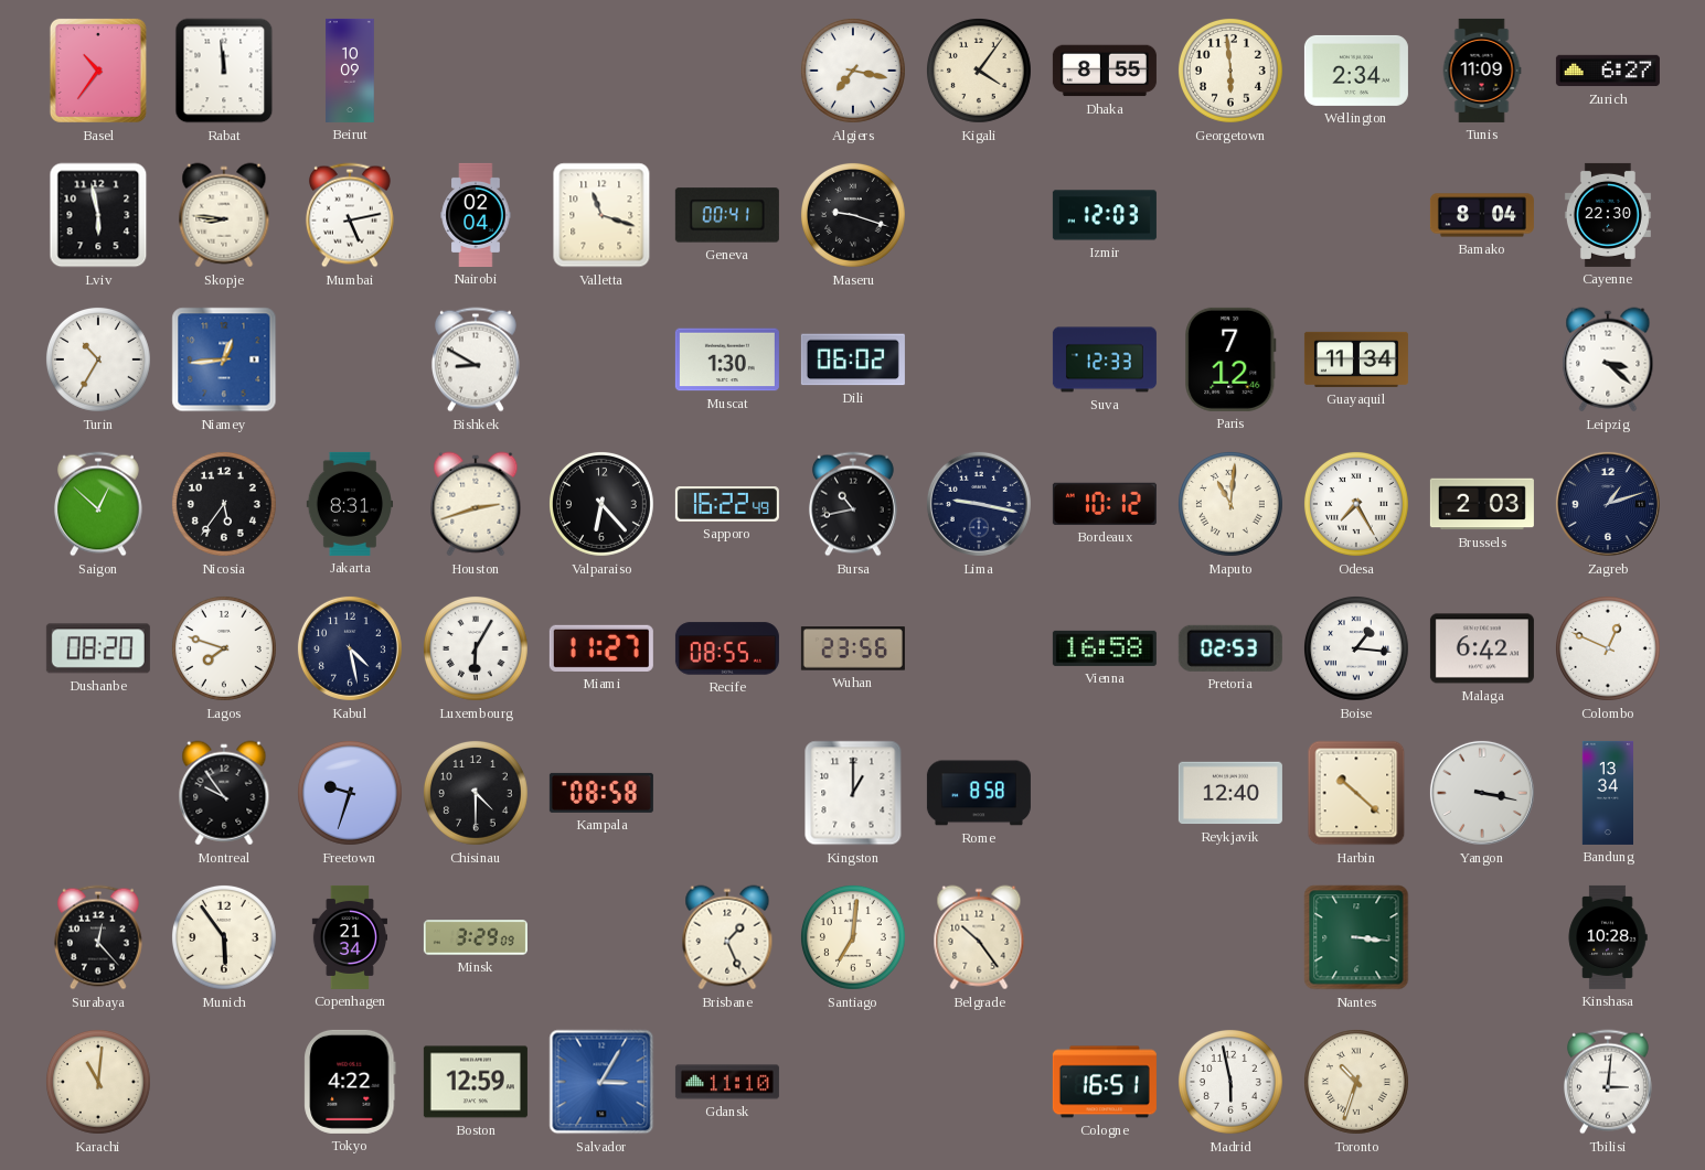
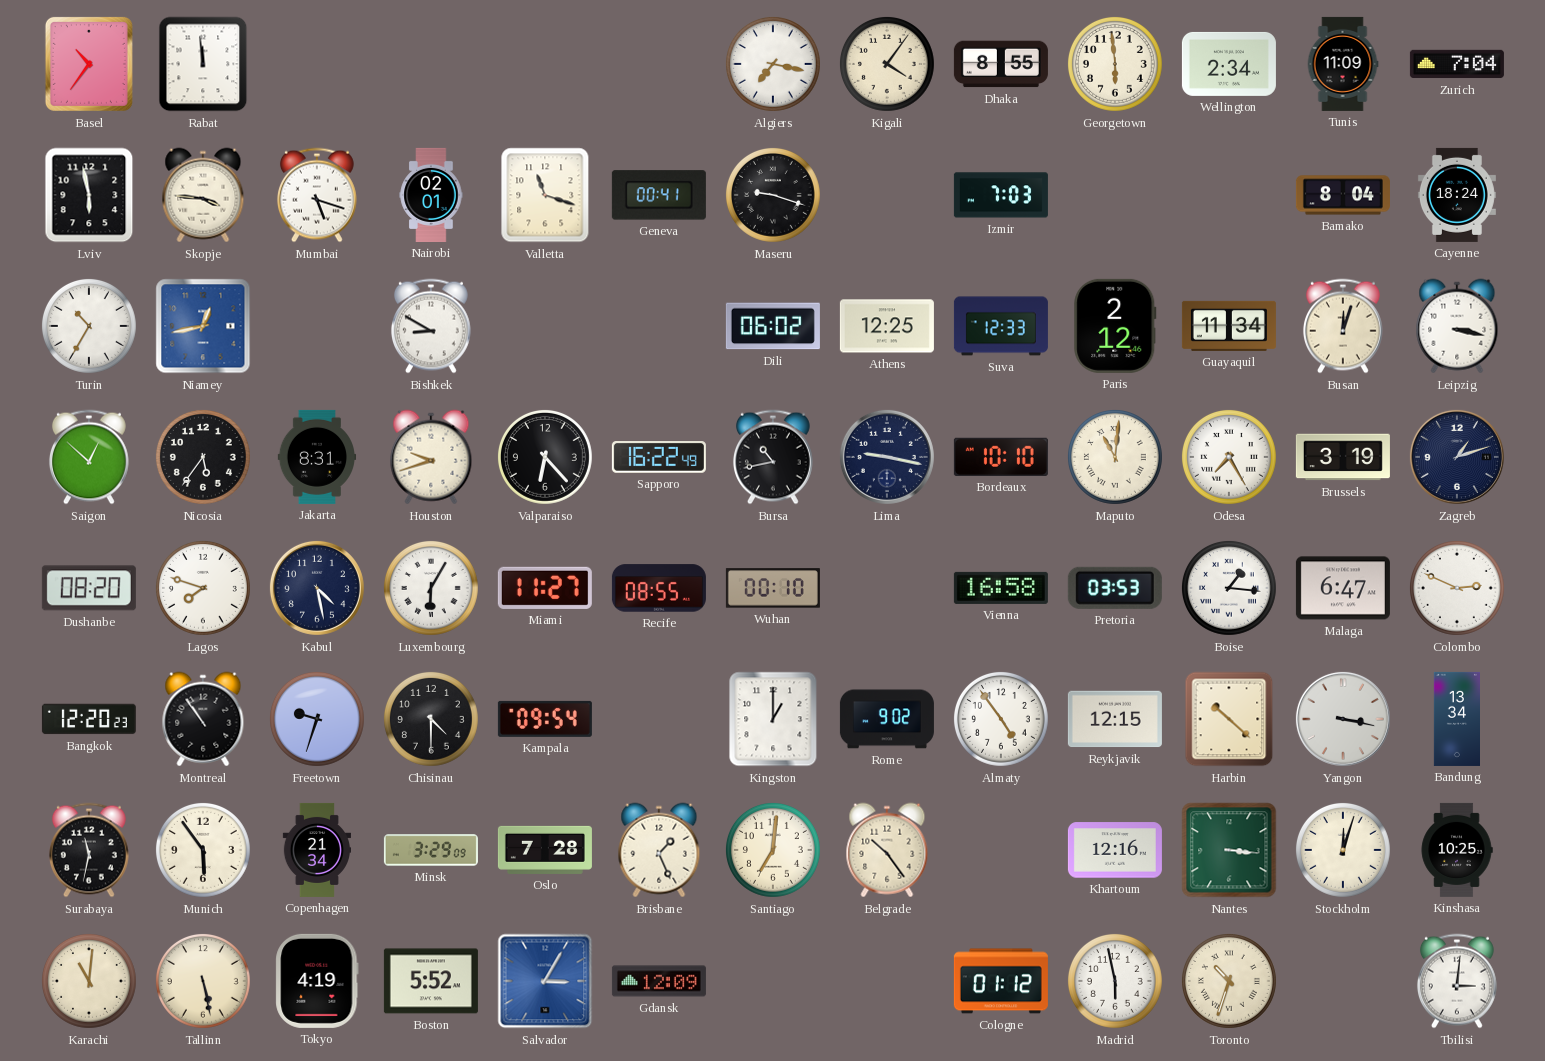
Beirut: 10:09 -> none (350, 71)
Zurich: 6:27 -> 7:04 (1457, 64)
Skopje: 8:46 -> 3:46 (203, 195)
Mumbai: 5:13 -> 5:18 (317, 195)
Nairobi: 02:04 -> 02:01 (431, 195)
Izmir: 12:03 -> 7:03 (1001, 195)
Cayenne: 22:30 -> 18:24 (1457, 195)
Niamey: 12:44 -> 12:43 (203, 326)
Muscat: 1:30 -> none (727, 359)
Athens: none -> 12:25 (887, 326)
Paris: 7:12 -> 2:12 (1115, 326)
Busan: none -> 12:03 (1343, 326)
Leipzig: 3:22 -> 3:17 (1457, 326)
Houston: 2:42 -> 9:42 (431, 457)
Bordeaux: 10:12 -> 10:10 (1001, 457)
Brussels: 2:03 -> 3:19 (1343, 457)
Wuhan: 23:56 -> 00:10 (773, 588)
Pretoria: 02:53 -> 03:53 (1115, 588)
Malaga: 6:42 -> 6:47 (1343, 588)
Colombo: 12:49 -> 2:49 (1457, 588)
Bangkok: none -> 12:20 (89, 719)
Montreal: 9:54 -> 10:54 (203, 719)
Kampala: 08:58 -> 09:54 (545, 719)
Rome: 8:58 -> 9:02 (887, 719)
Almaty: none -> 4:54 (1001, 719)
Reykjavik: 12:40 -> 12:15 (1115, 719)
Surabaya: 12:23 -> 11:32 (89, 850)
Oslo: none -> 7:28 (545, 850)
Khartoum: none -> 12:16 (1115, 850)
Stockholm: none -> 12:03 (1343, 850)
Kinshasa: 10:28 -> 10:25 (1457, 850)
Tallinn: none -> 5:28 (203, 981)
Tokyo: 4:22 -> 4:19 (317, 981)
Boston: 12:59 -> 5:52 (431, 981)
Gdansk: 11:10 -> 12:09 (659, 981)
Cologne: 16:51 -> 01:12 (1001, 981)
